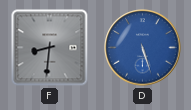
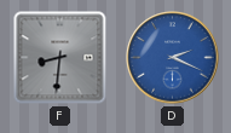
D: 5:27 -> 2:19 (173, 58)
